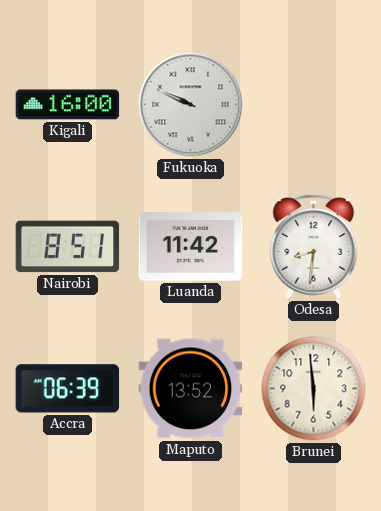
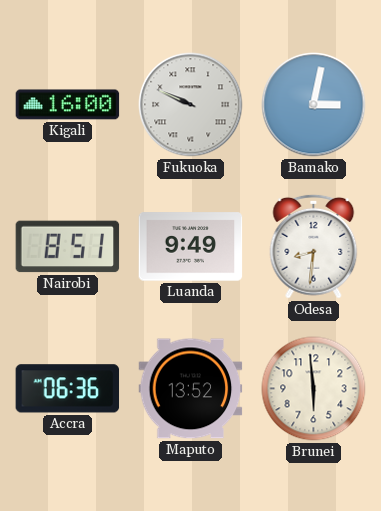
Bamako: none -> 3:02 (314, 105)
Luanda: 11:42 -> 9:49 (191, 247)
Accra: 06:39 -> 06:36 (68, 389)
